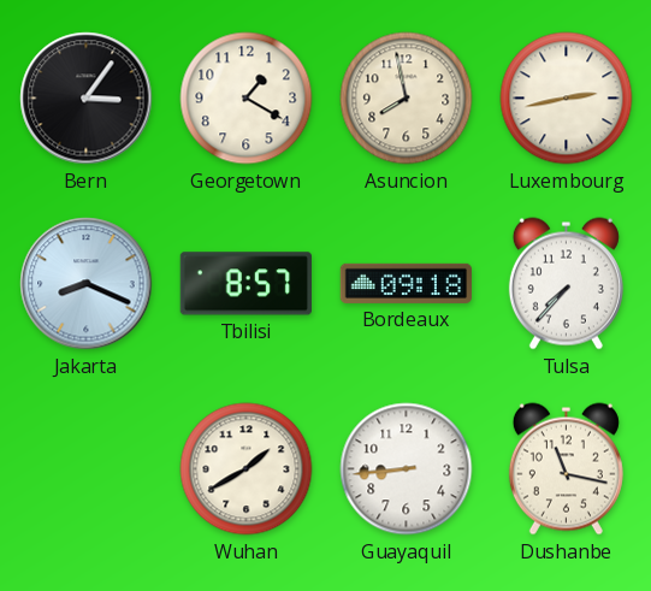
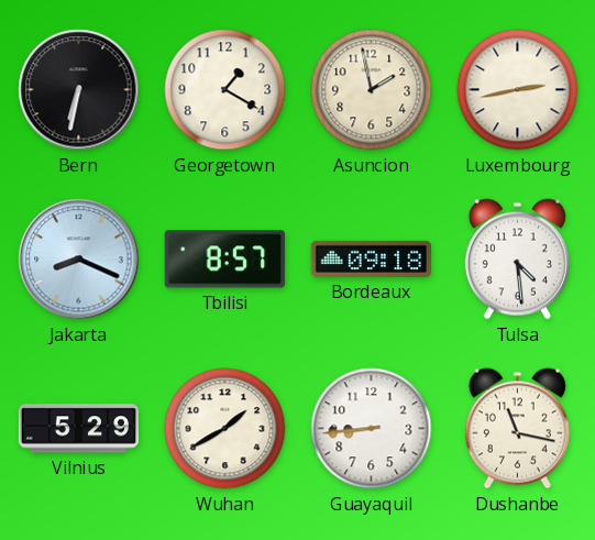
Bern: 3:06 -> 6:32 (79, 90)
Asuncion: 7:58 -> 1:58 (372, 90)
Tulsa: 7:37 -> 4:29 (517, 260)
Vilnius: none -> 5:29 (79, 429)
